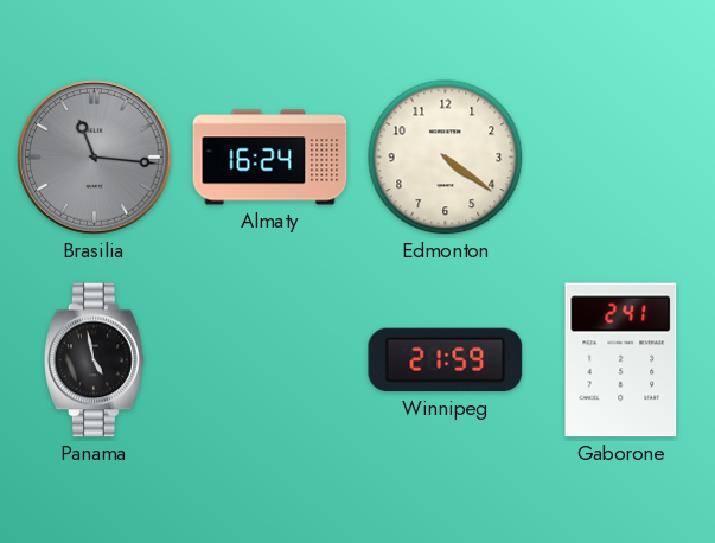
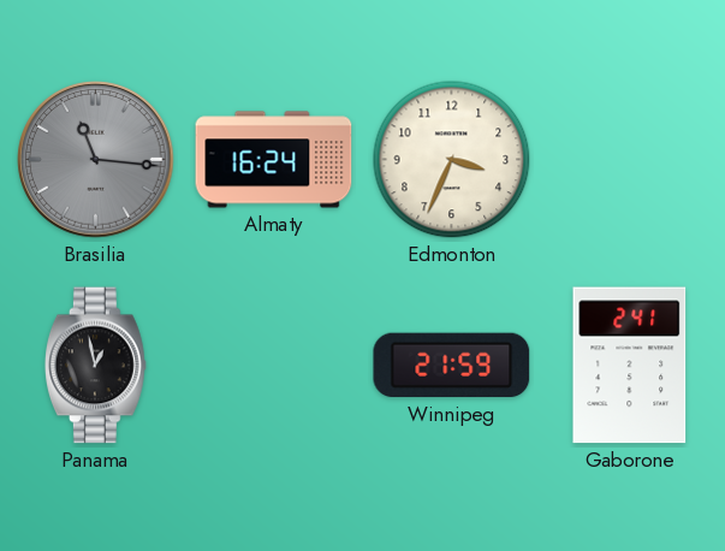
Edmonton: 4:21 -> 3:34 (452, 160)
Panama: 4:58 -> 12:58 (95, 366)
